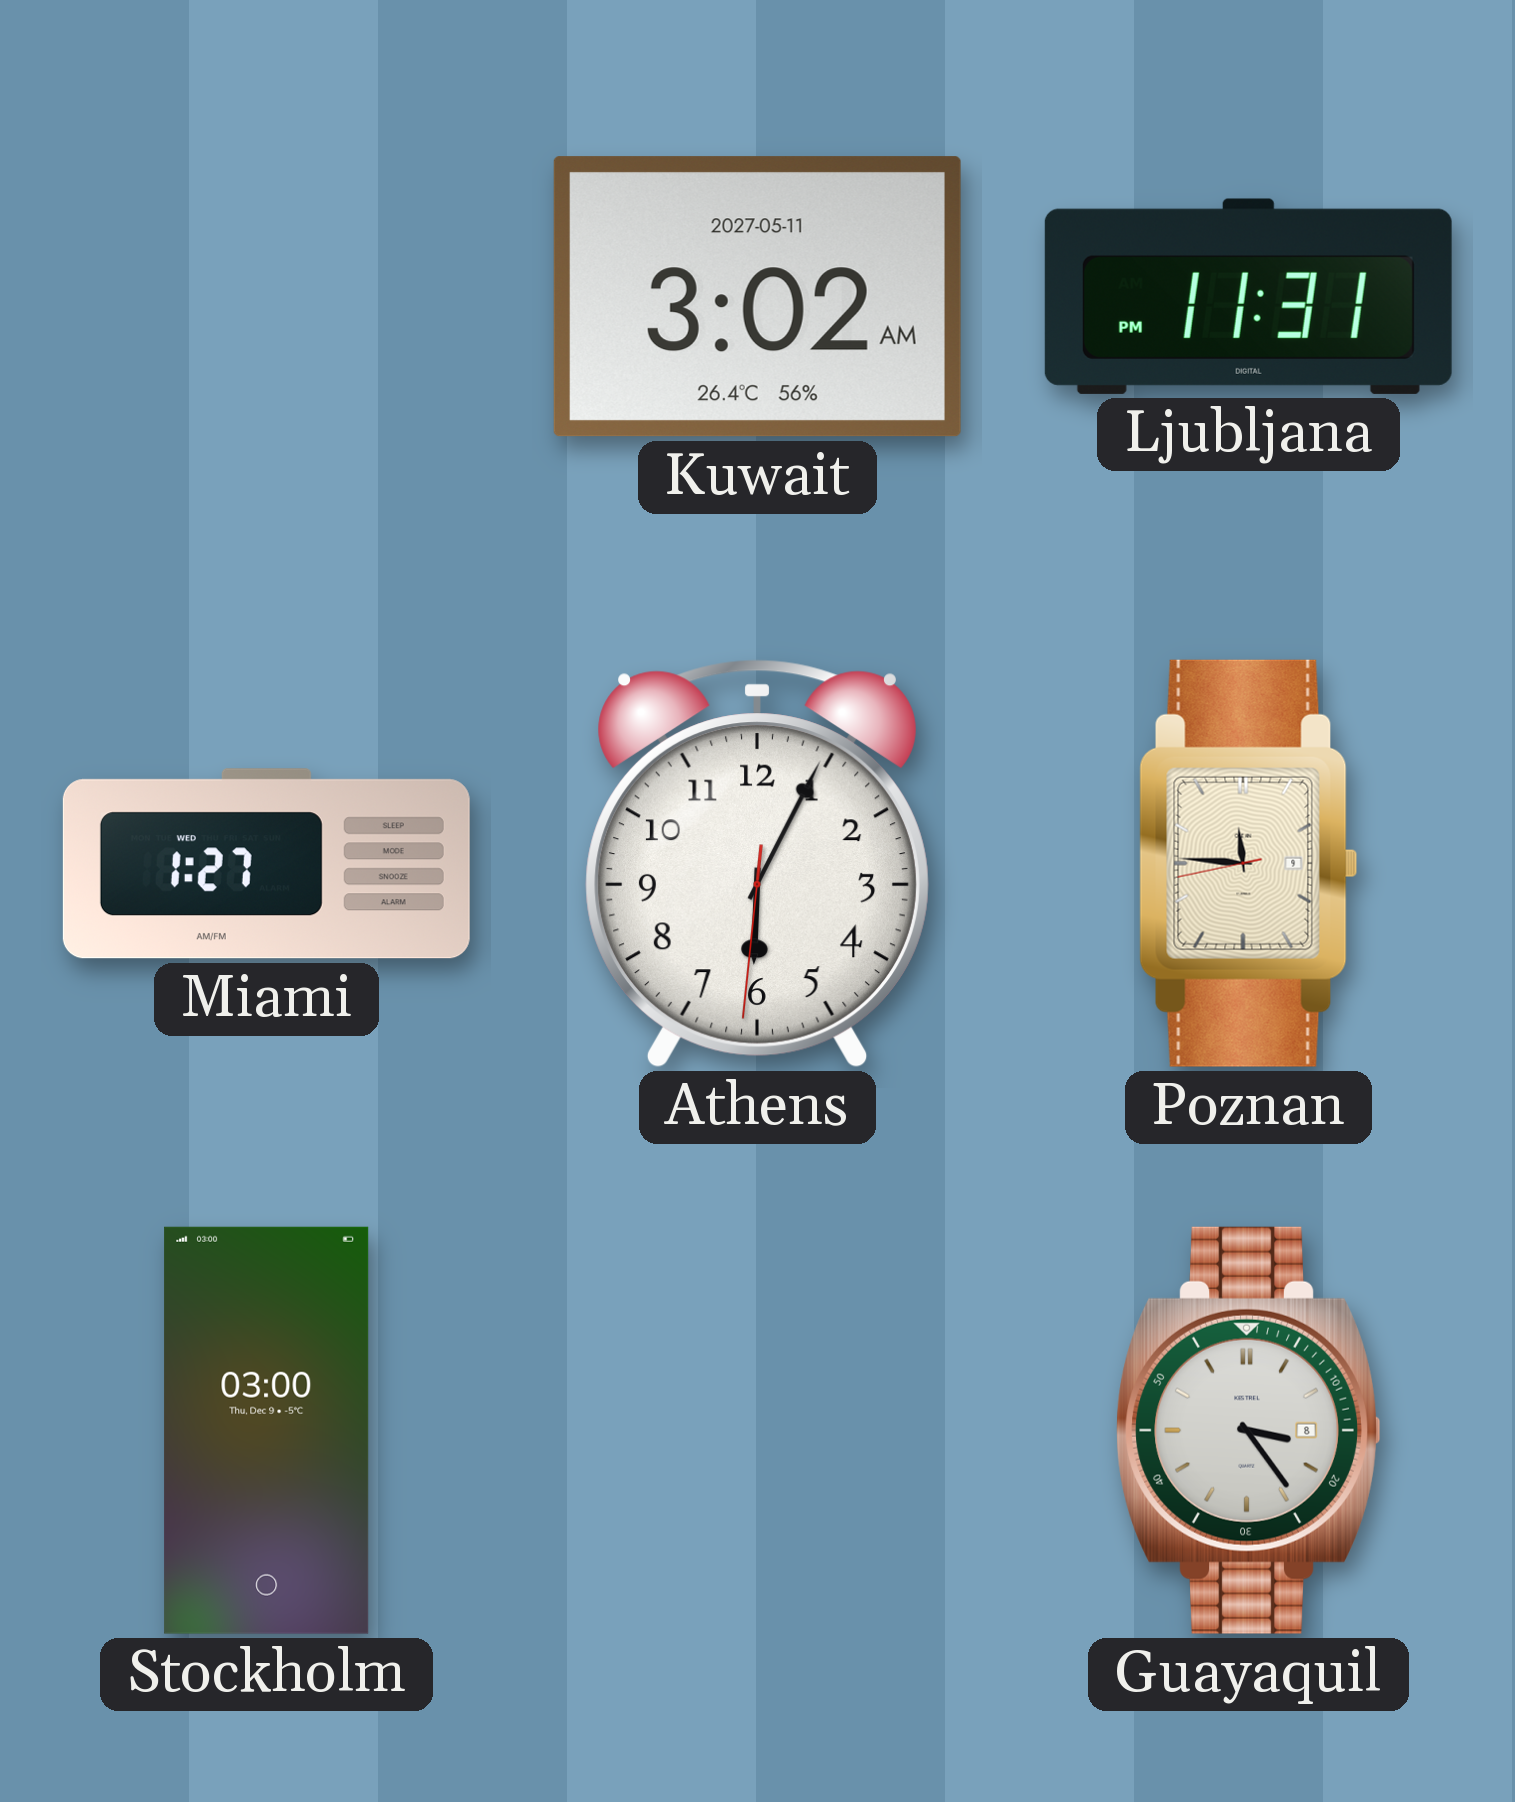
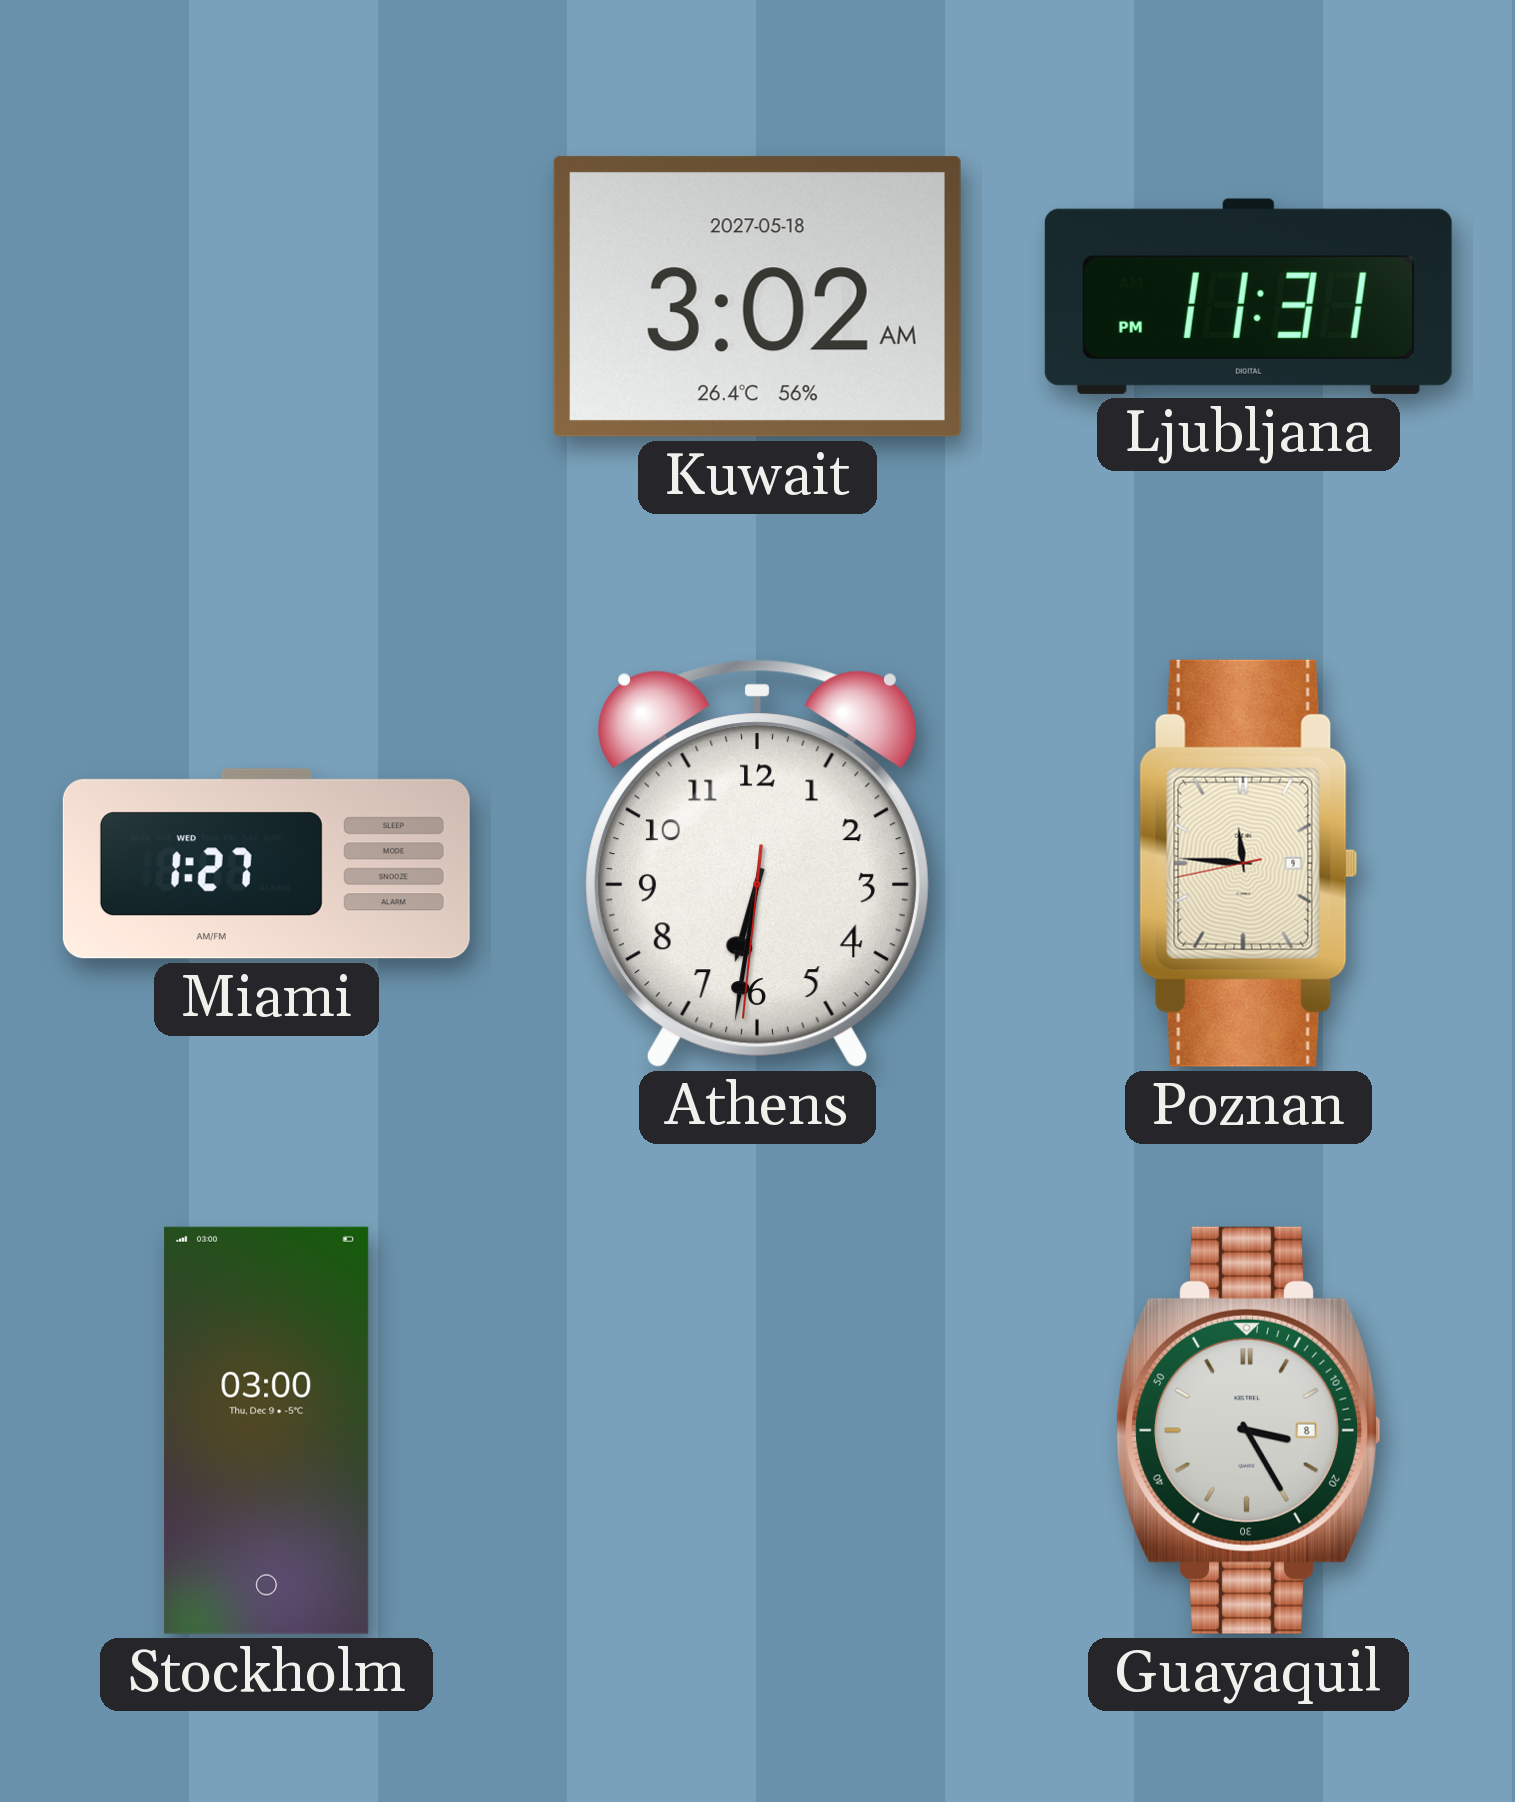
Kuwait date: 2027-05-11 -> 2027-05-18 (757, 297)
Athens: 6:04 -> 6:31 (757, 864)
Guayaquil: 3:24 -> 3:25 (1249, 1430)
